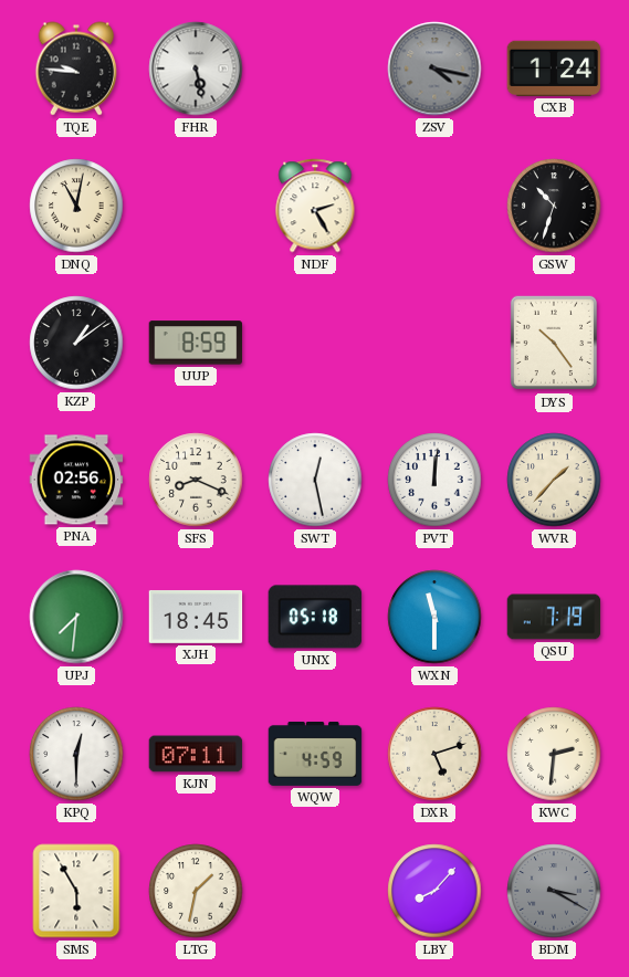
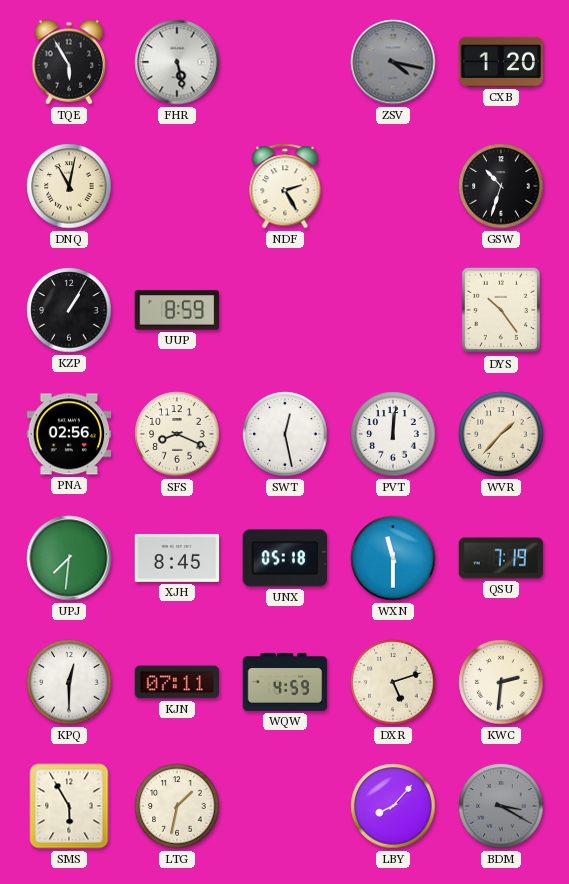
TQE: 9:46 -> 5:55 (69, 62)
CXB: 1:24 -> 1:20 (501, 62)
KZP: 1:09 -> 1:05 (69, 310)
XJH: 18:45 -> 8:45 (177, 558)
